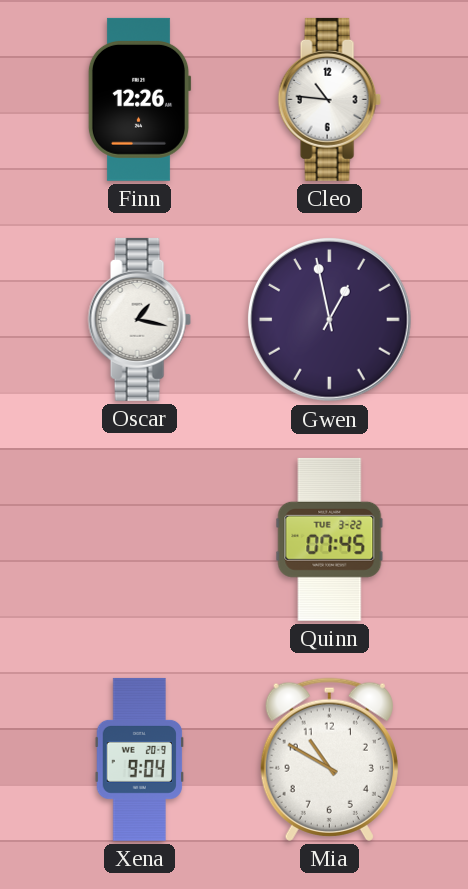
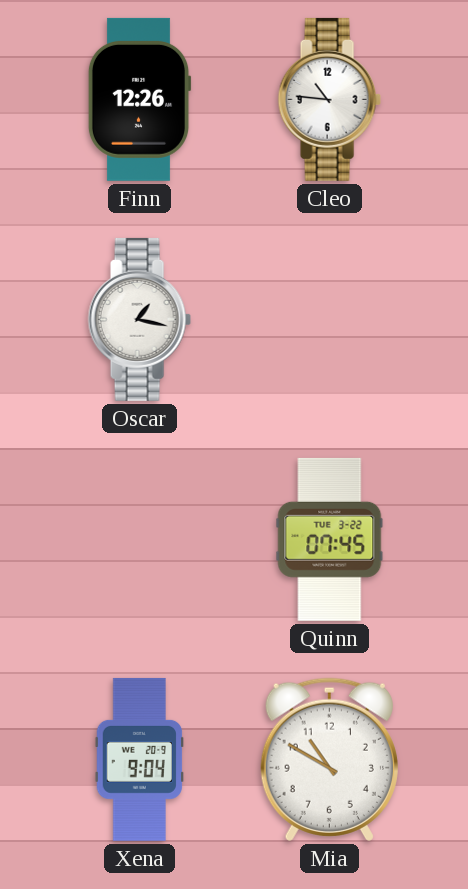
Gwen: 12:58 -> none (330, 320)
